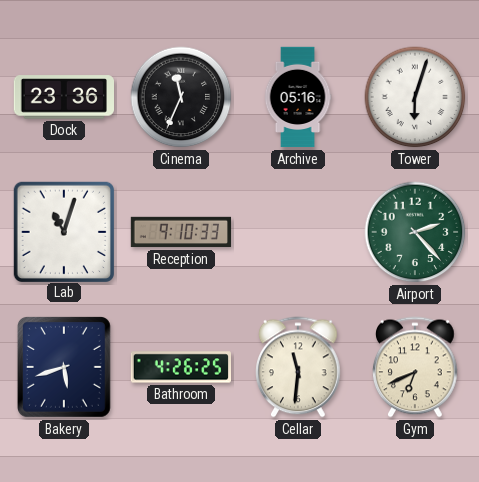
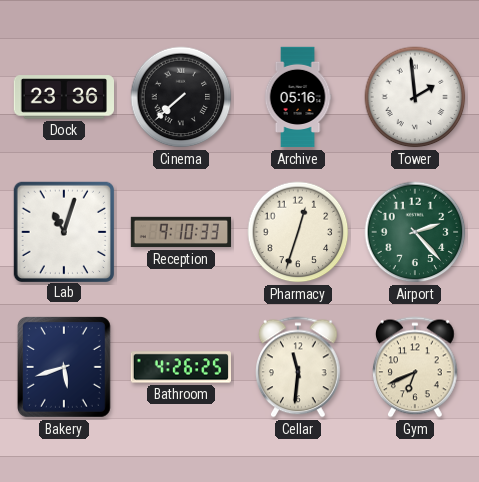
Cinema: 11:34 -> 7:38 (181, 97)
Tower: 6:03 -> 1:59 (415, 97)
Pharmacy: none -> 12:33 (298, 232)
